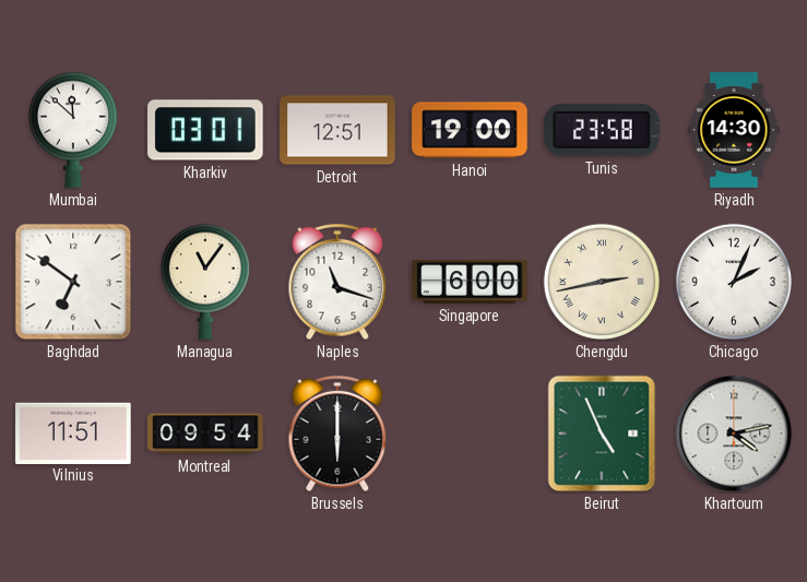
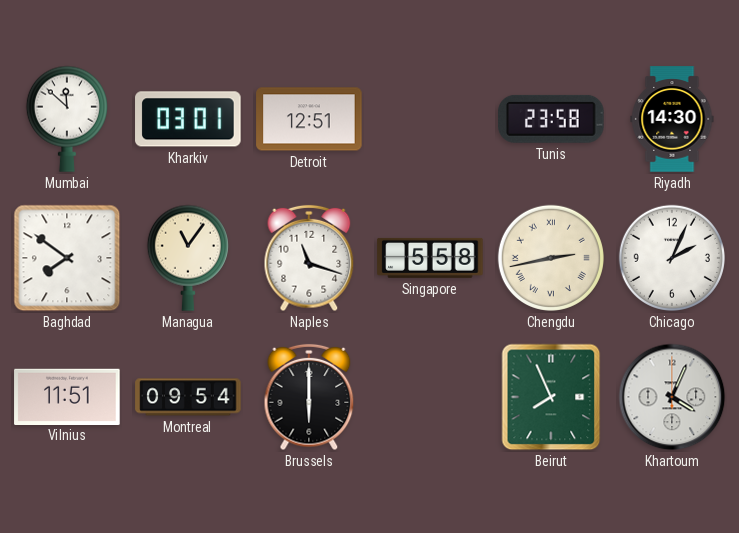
Hanoi: 19:00 -> none (470, 130)
Baghdad: 6:51 -> 7:51 (67, 258)
Singapore: 6:00 -> 5:58 (430, 258)
Beirut: 4:56 -> 7:56 (551, 397)
Khartoum: 4:13 -> 4:04 (672, 397)
